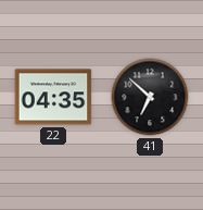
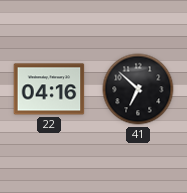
22: 04:35 -> 04:16 (49, 89)
